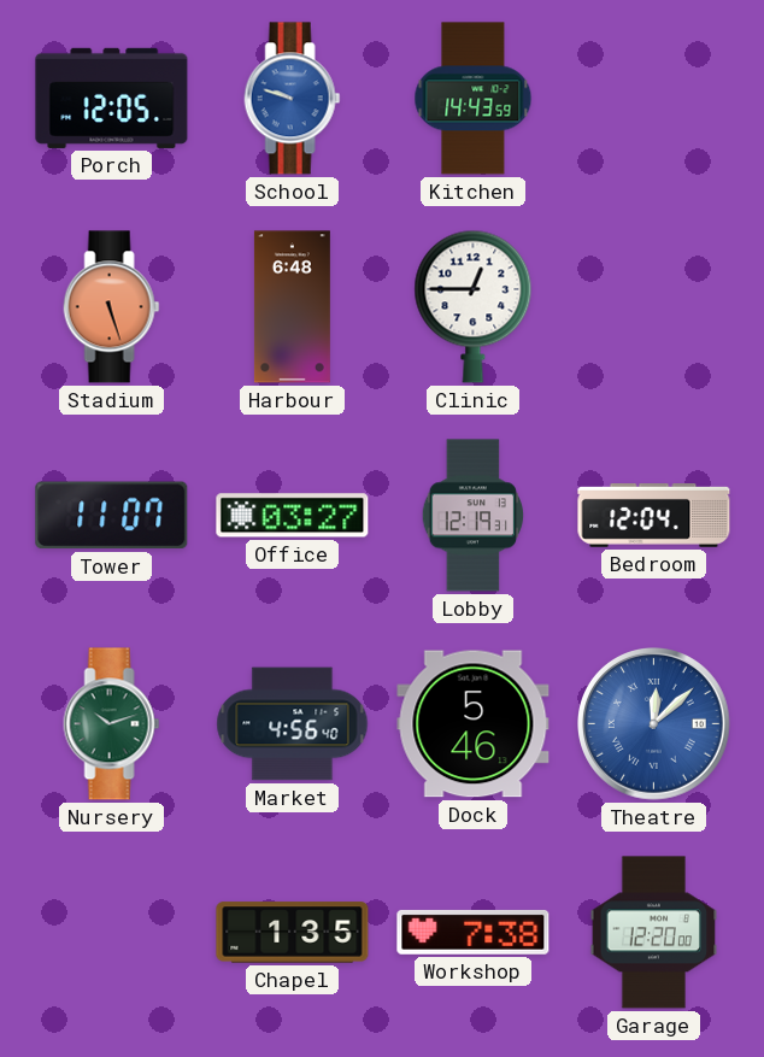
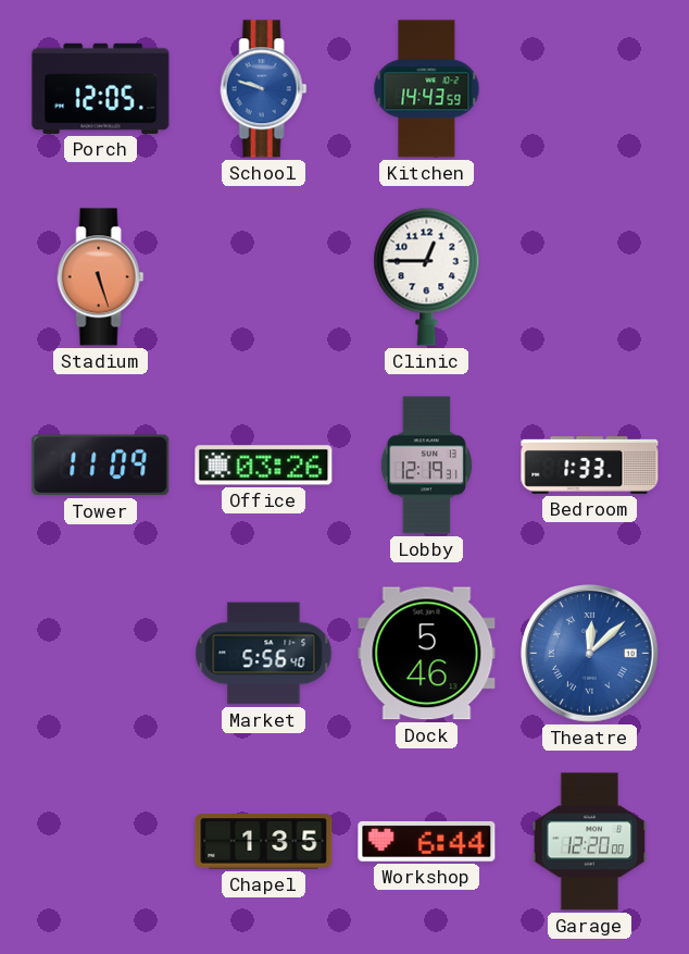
Harbour: 6:48 -> none (292, 307)
Tower: 11:07 -> 11:09 (101, 466)
Office: 03:27 -> 03:26 (264, 466)
Bedroom: 12:04 -> 1:33 (590, 466)
Nursery: 10:12 -> none (112, 724)
Market: 4:56 -> 5:56 (264, 654)
Workshop: 7:38 -> 6:44 (427, 841)
